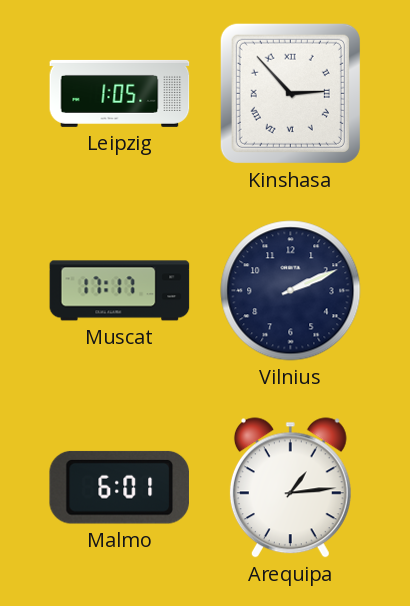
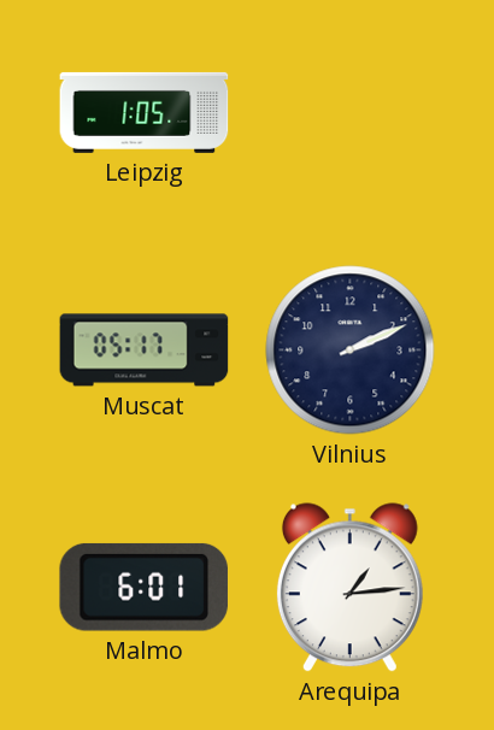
Kinshasa: 2:53 -> none (290, 93)
Muscat: 17:17 -> 05:17 (145, 351)
